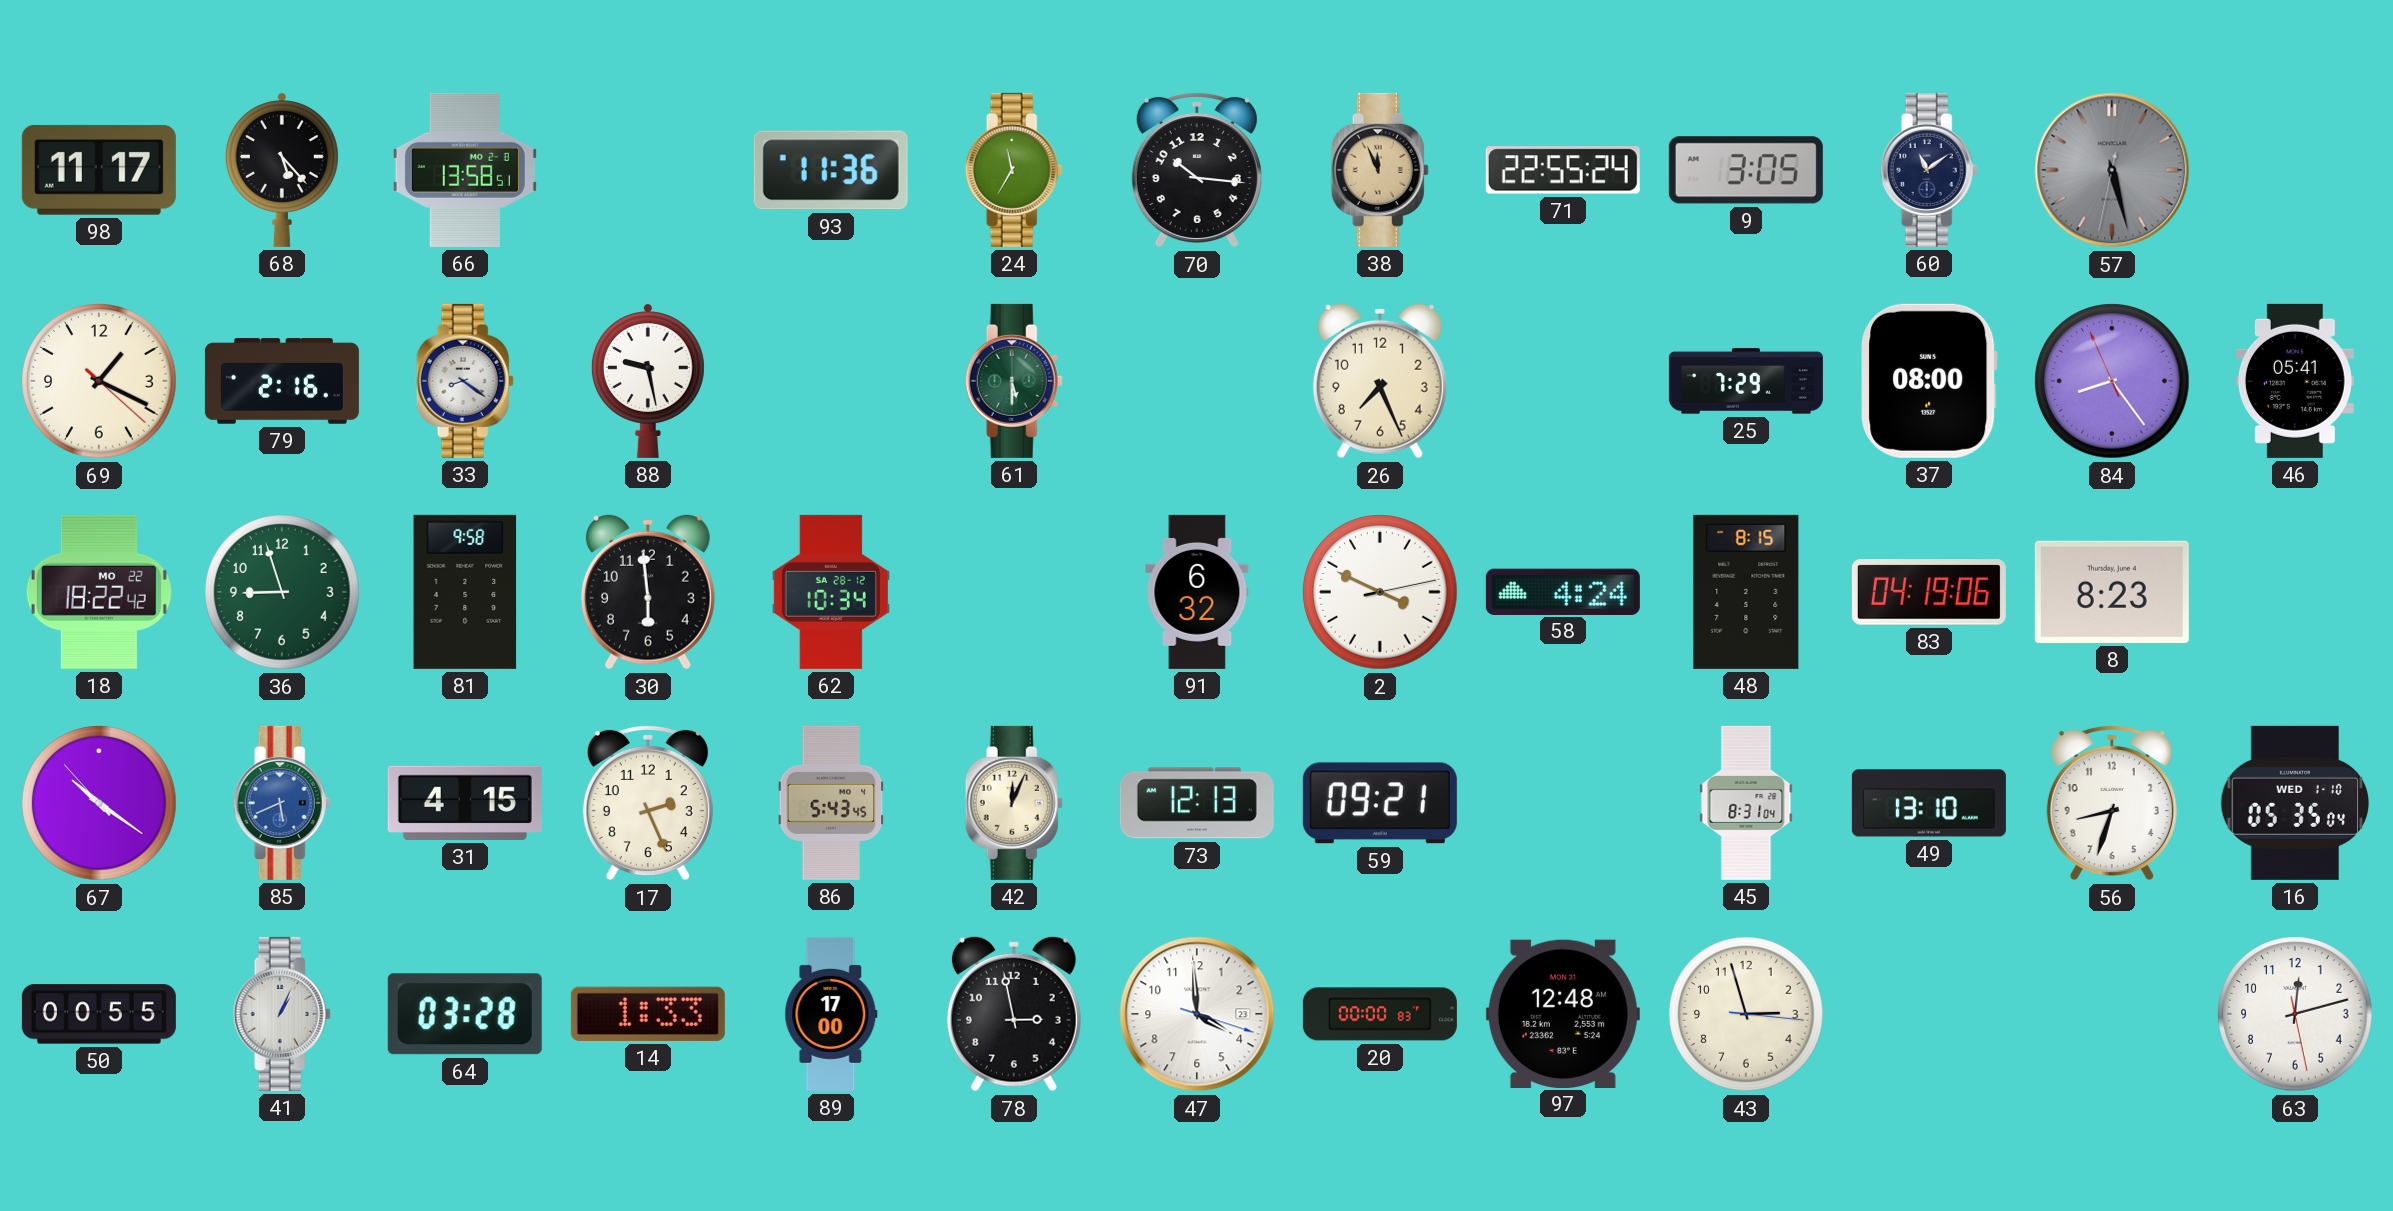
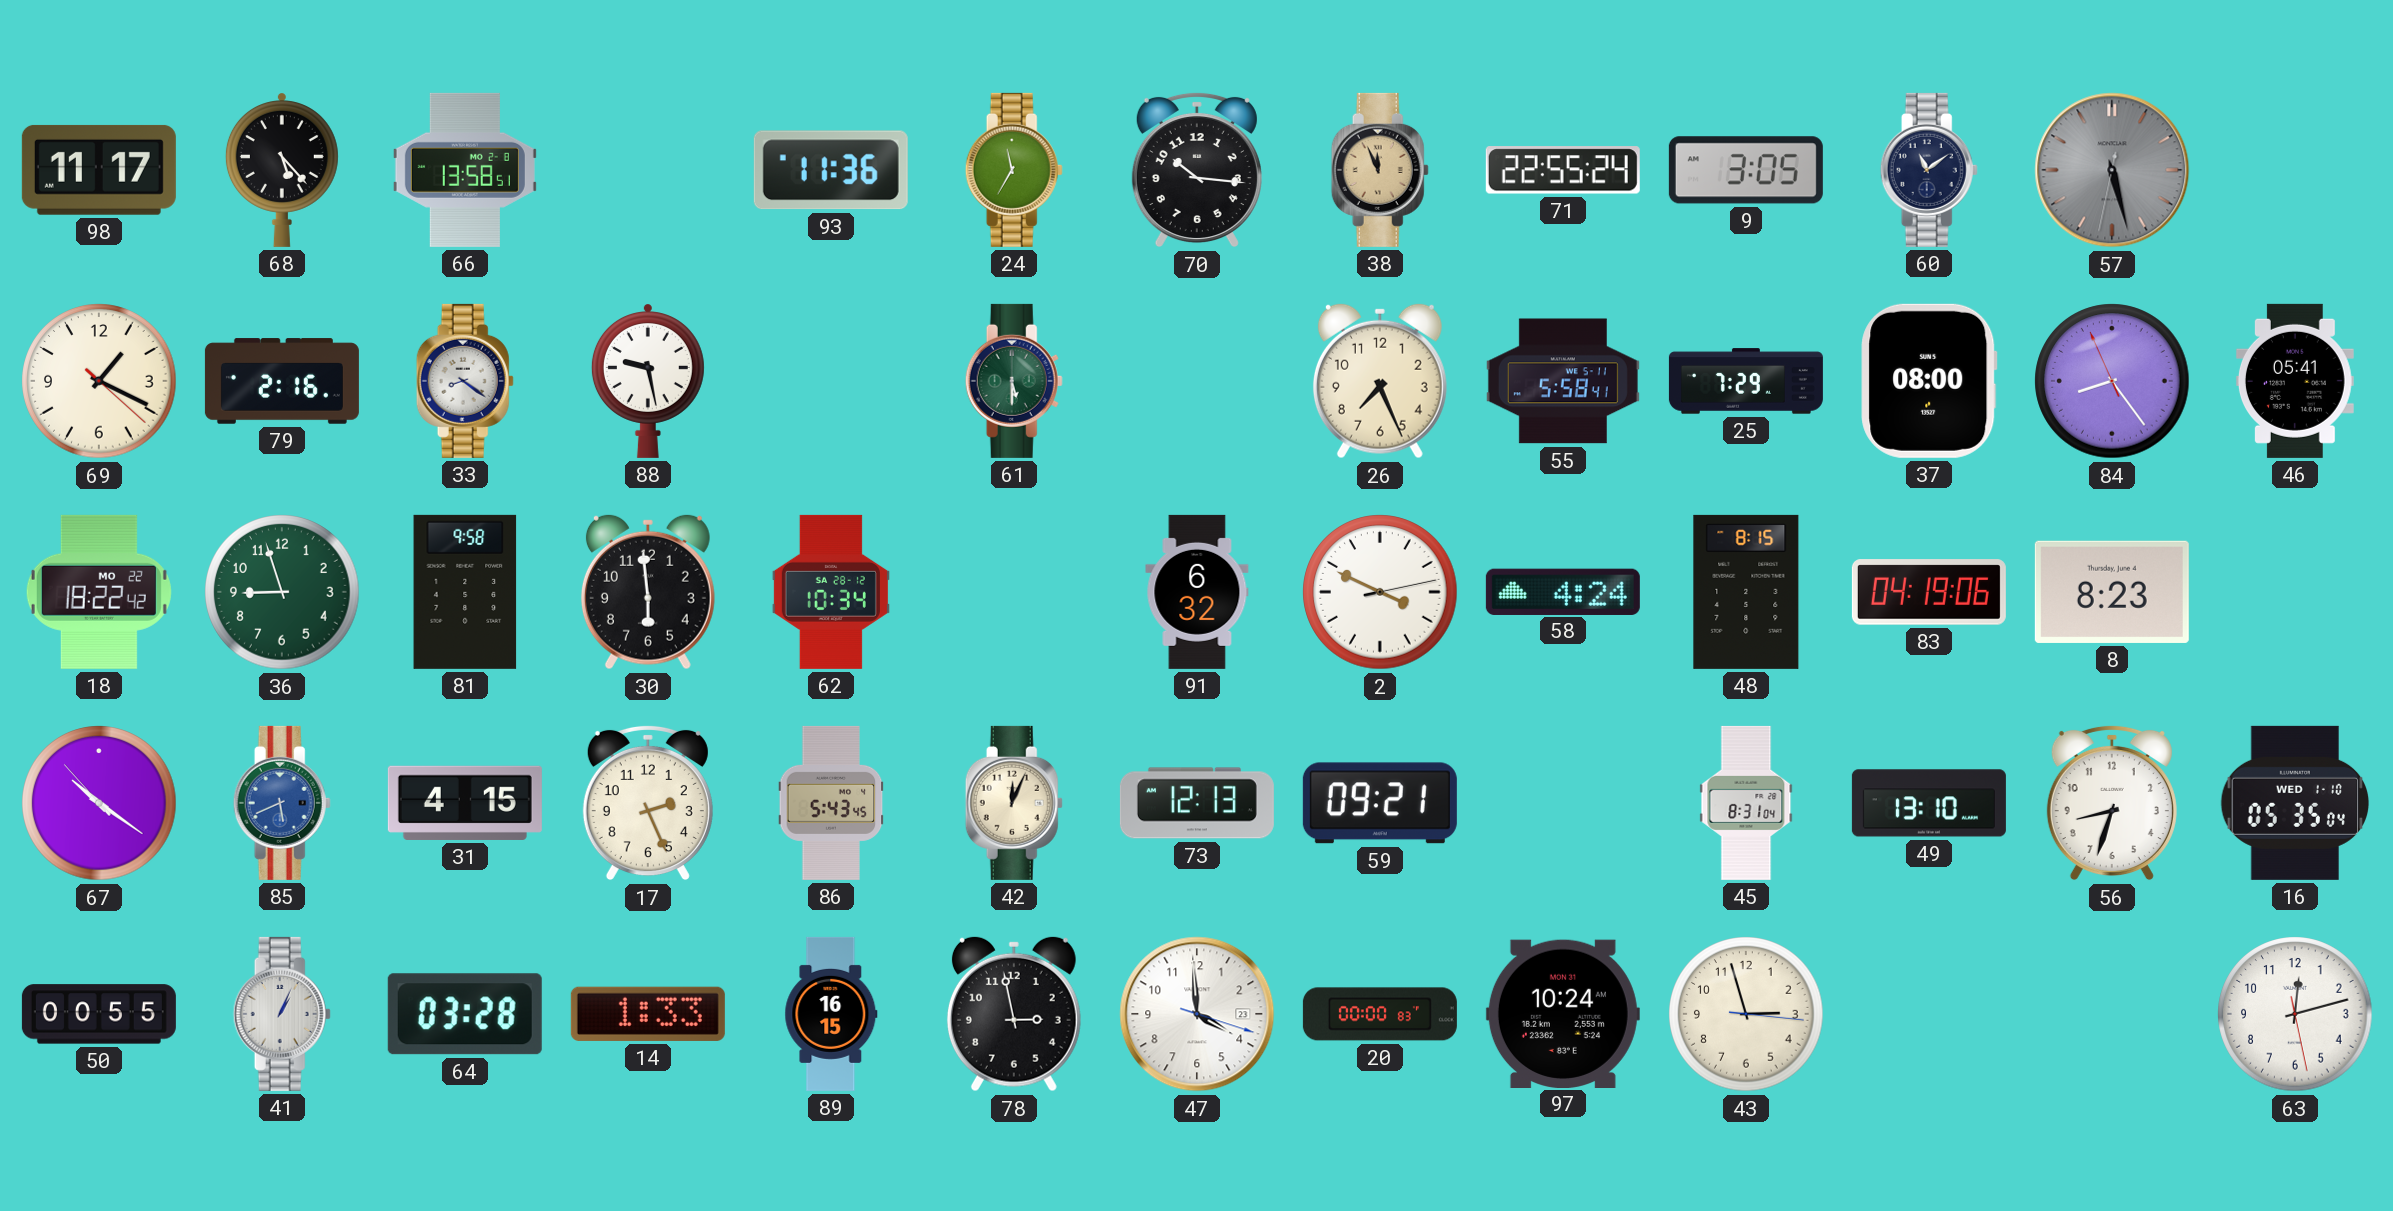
55: none -> 5:58 (1563, 381)
89: 17:00 -> 16:15 (831, 1014)
97: 12:48 -> 10:24 (1563, 1013)
